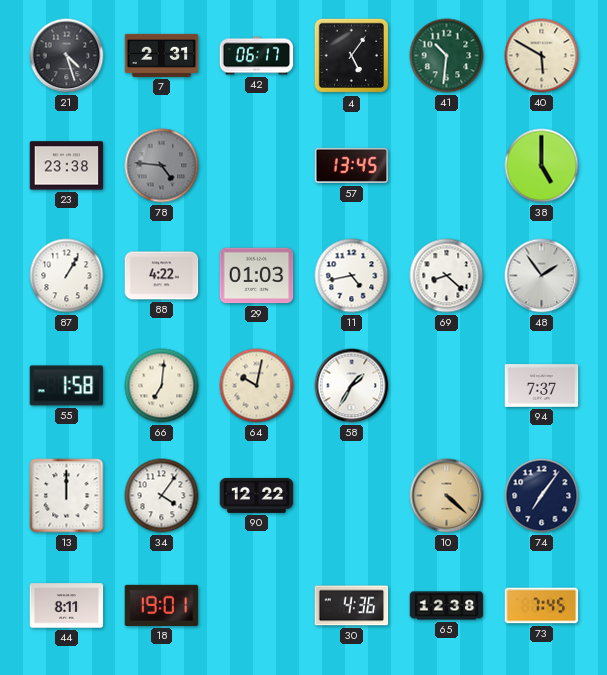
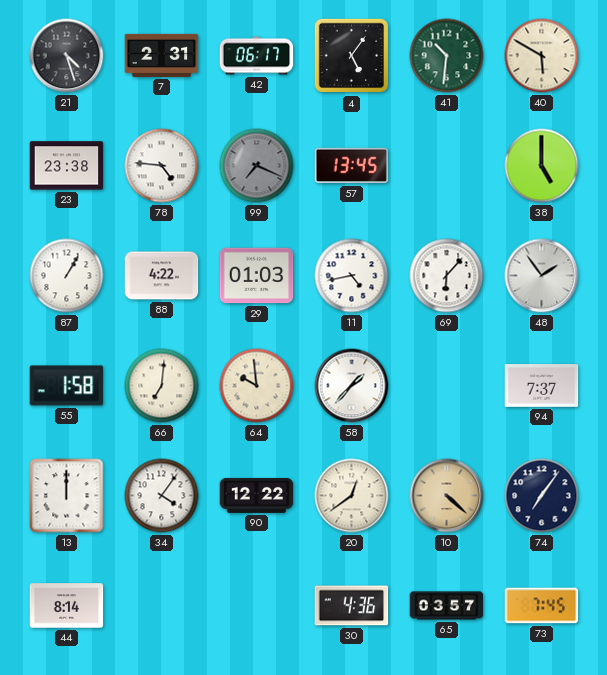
78 dial: grey -> white (162, 166)
99: none -> 7:19 (257, 166)
69: 8:22 -> 6:07 (447, 276)
64: 10:02 -> 9:59 (257, 386)
58: 1:35 -> 1:37 (352, 386)
20: none -> 12:39 (352, 496)
44: 8:11 -> 8:14 (67, 606)
18: 19:01 -> none (162, 605)
65: 12:38 -> 03:57 (447, 606)
